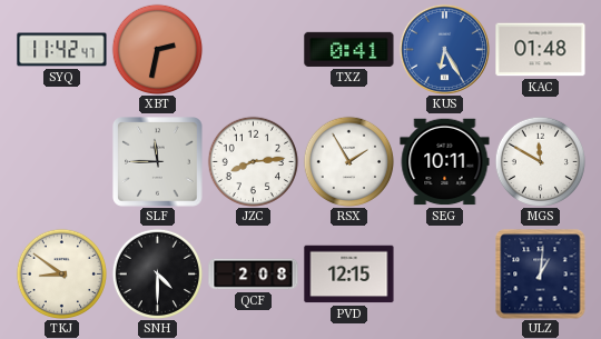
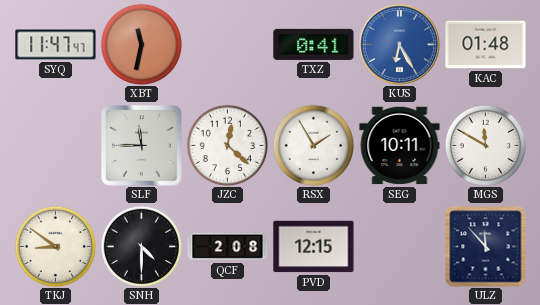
SYQ: 11:42 -> 11:47 (56, 45)
XBT: 2:32 -> 11:32 (141, 44)
JZC: 8:14 -> 12:22 (227, 145)
ULZ: 1:01 -> 11:53 (486, 247)
